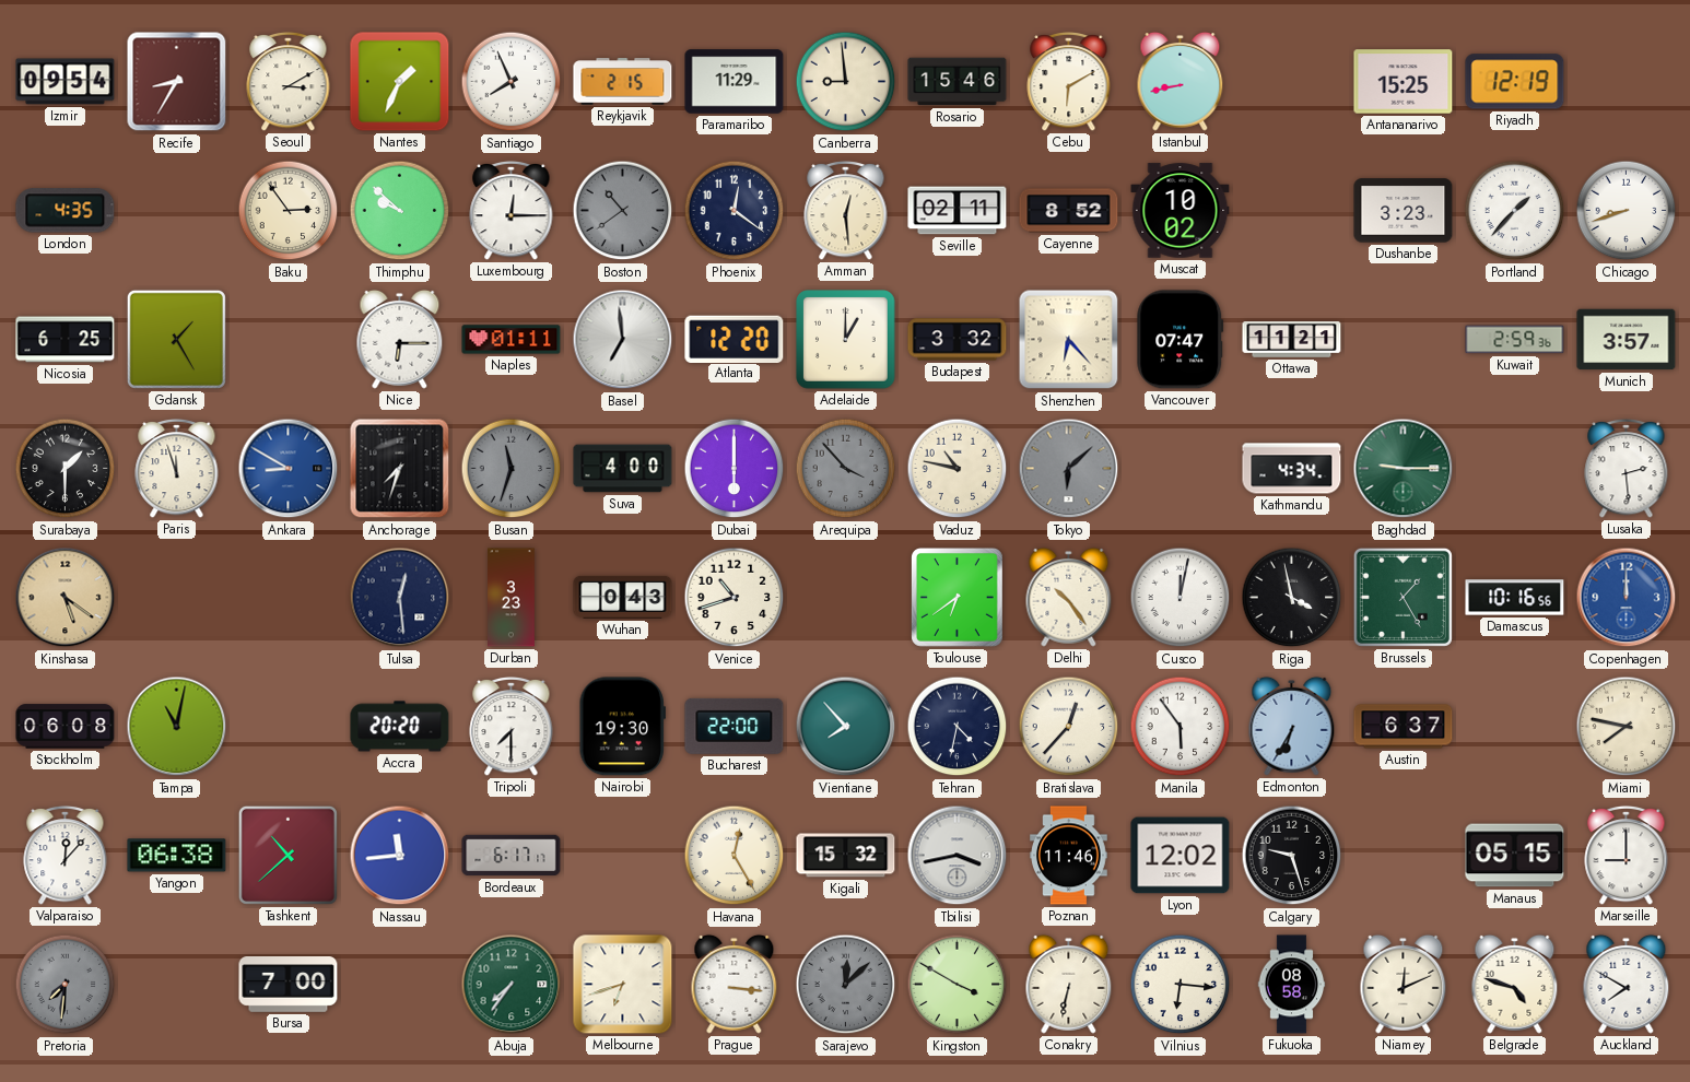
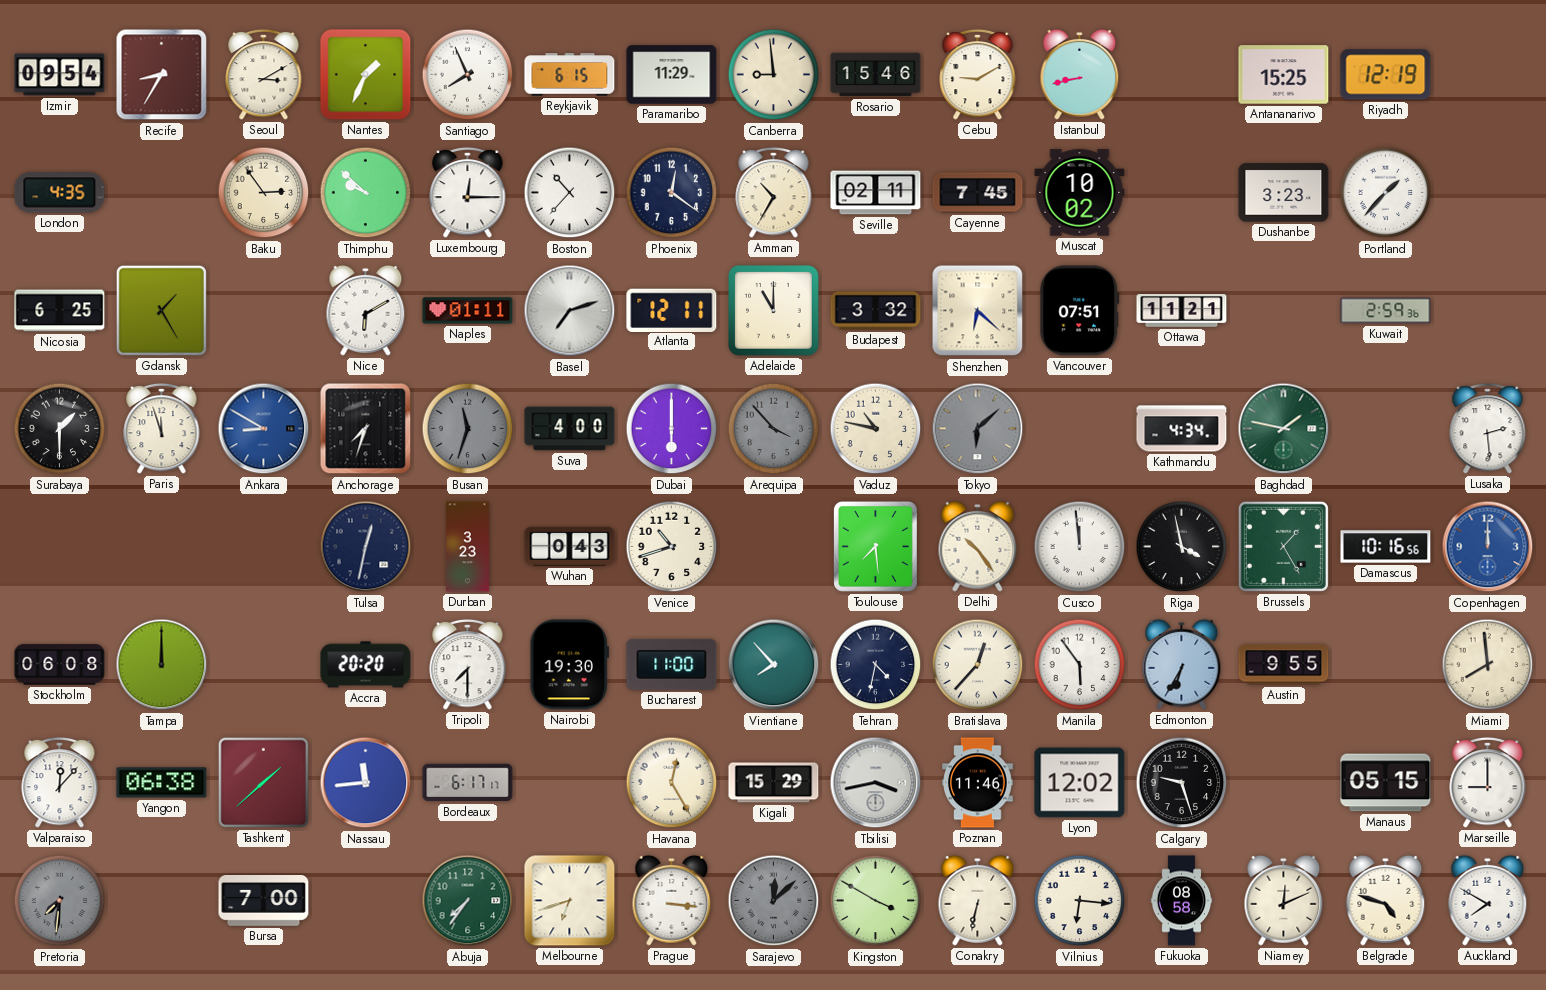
Reykjavik: 2:15 -> 6:15 (570, 75)
Cebu: 6:10 -> 9:10 (978, 74)
Boston: 10:39 -> 10:37 (570, 193)
Boston dial: grey -> white (570, 193)
Amman: 12:29 -> 10:35 (774, 192)
Cayenne: 8:52 -> 7:45 (978, 193)
Chicago: 8:42 -> none (1627, 211)
Nice: 6:15 -> 6:10 (366, 310)
Basel: 6:59 -> 7:12 (570, 311)
Atlanta: 12:20 -> 12:11 (672, 310)
Adelaide: 1:00 -> 11:00 (774, 311)
Shenzhen: 6:23 -> 6:22 (978, 311)
Vancouver: 07:47 -> 07:51 (1080, 311)
Munich: 3:57 -> none (1627, 340)
Baghdad: 9:15 -> 1:47 (1284, 429)
Kinshasa: 5:21 -> none (66, 598)
Tulsa: 12:29 -> 12:32 (366, 547)
Toulouse: 6:39 -> 7:29 (875, 546)
Cusco: 12:02 -> 11:59 (1080, 547)
Tampa: 11:02 -> 12:00 (162, 665)
Bucharest: 22:00 -> 11:00 (672, 664)
Austin: 6:37 -> 9:55 (1284, 665)
Miami: 7:47 -> 7:59 (1488, 665)
Tashkent: 10:38 -> 1:38 (263, 782)
Kigali: 15:32 -> 15:29 (774, 783)
